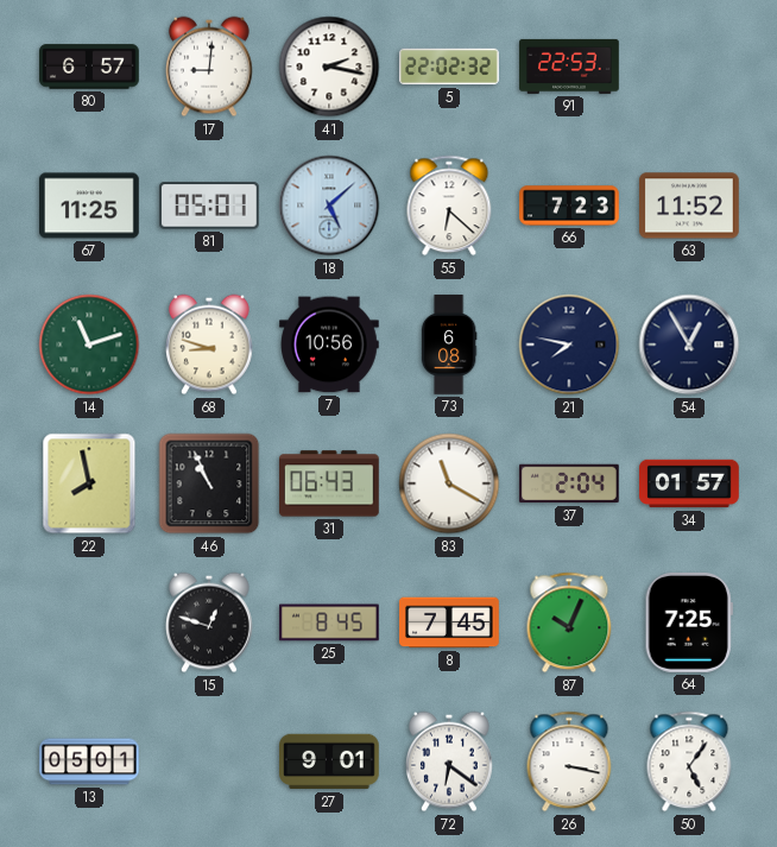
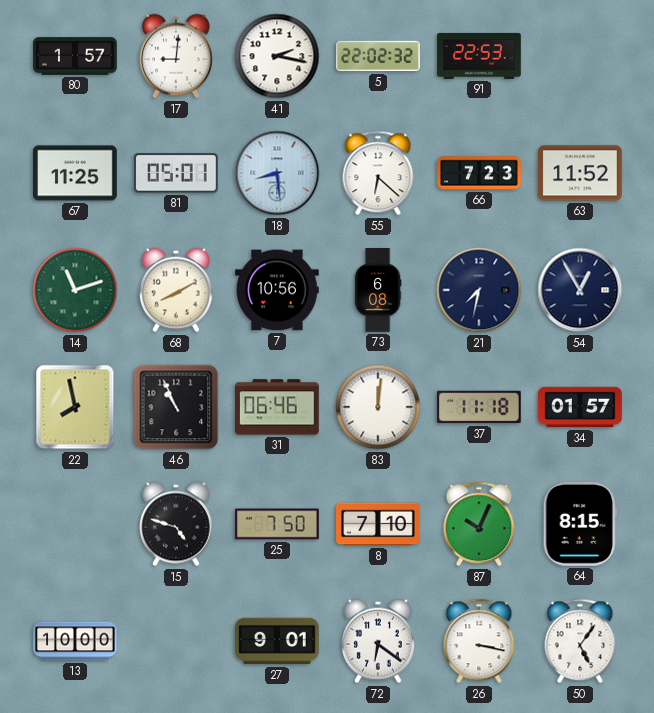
80: 6:57 -> 1:57 (75, 56)
18: 5:08 -> 8:29 (277, 173)
68: 8:48 -> 8:10 (177, 290)
21: 7:47 -> 7:32 (479, 290)
31: 06:43 -> 06:46 (278, 407)
83: 11:20 -> 12:01 (378, 407)
37: 2:04 -> 11:18 (480, 407)
15: 12:48 -> 4:48 (177, 524)
25: 8:45 -> 7:50 (278, 524)
8: 7:45 -> 7:10 (378, 524)
64: 7:25 -> 8:15 (580, 525)
13: 05:01 -> 10:00 (75, 641)
